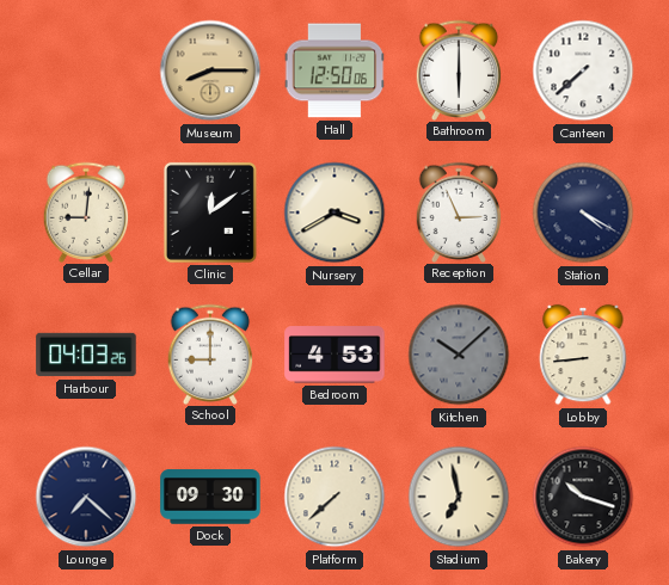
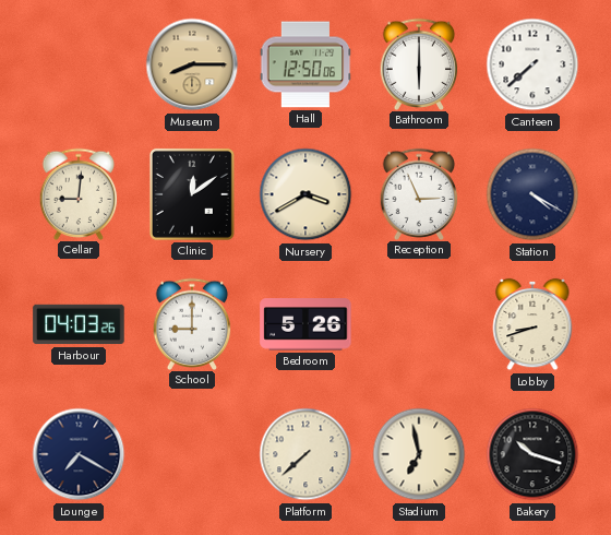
Bedroom: 4:53 -> 5:26 (305, 324)
Kitchen: 10:08 -> none (459, 355)
Lobby: 8:44 -> 8:42 (532, 324)
Lounge: 7:22 -> 7:20 (79, 454)
Dock: 09:30 -> none (210, 497)
